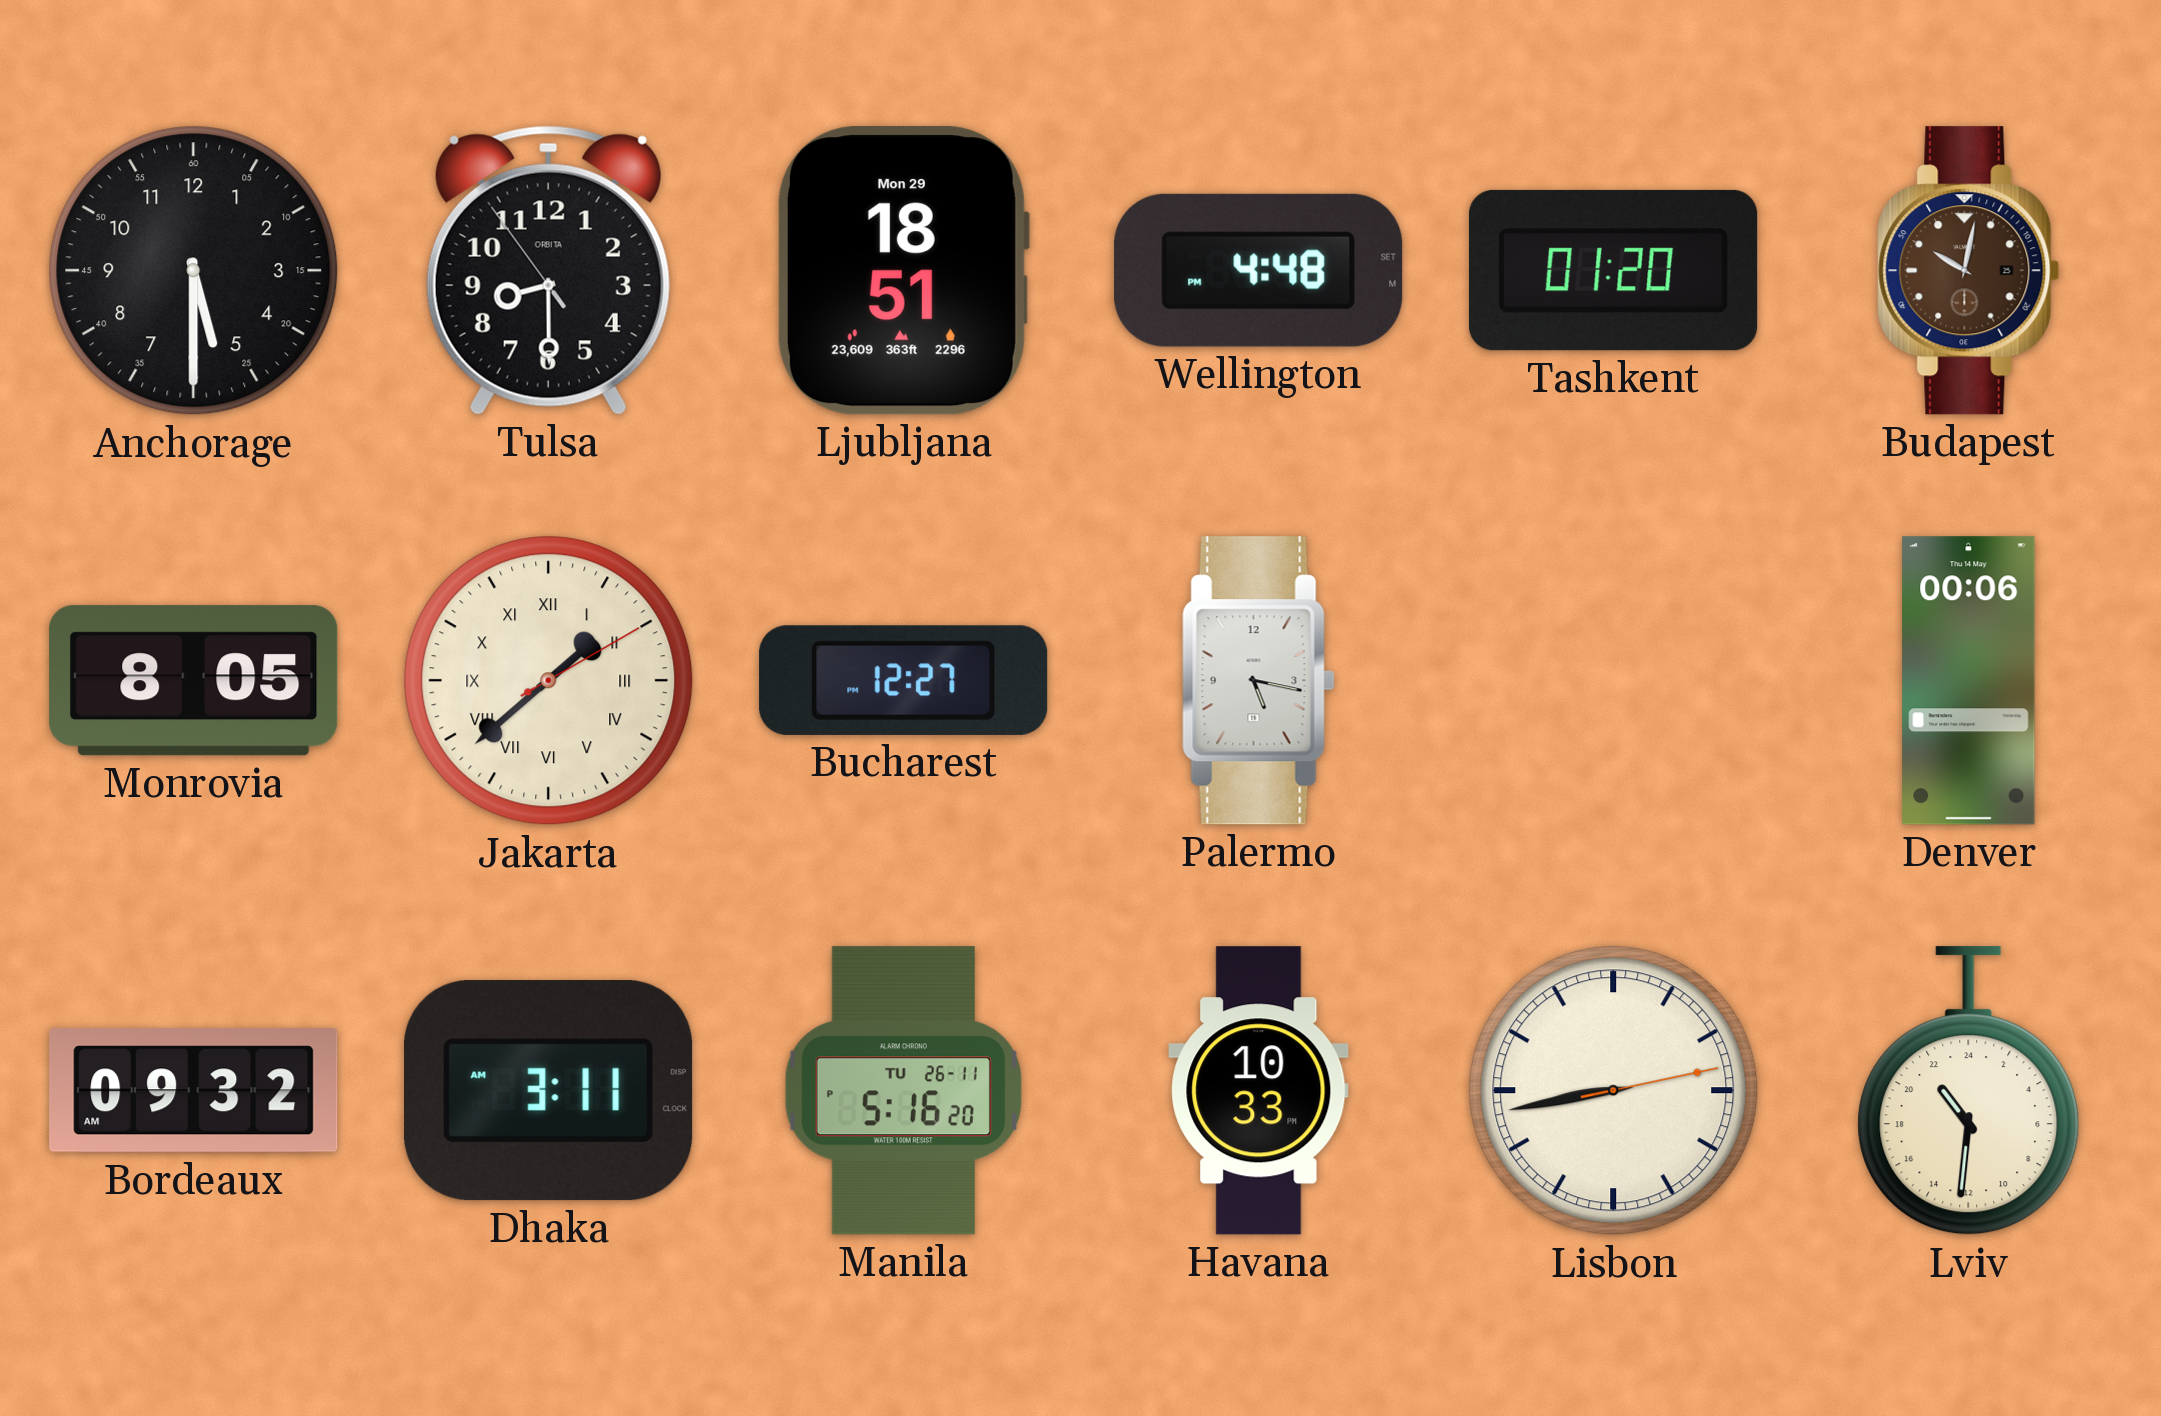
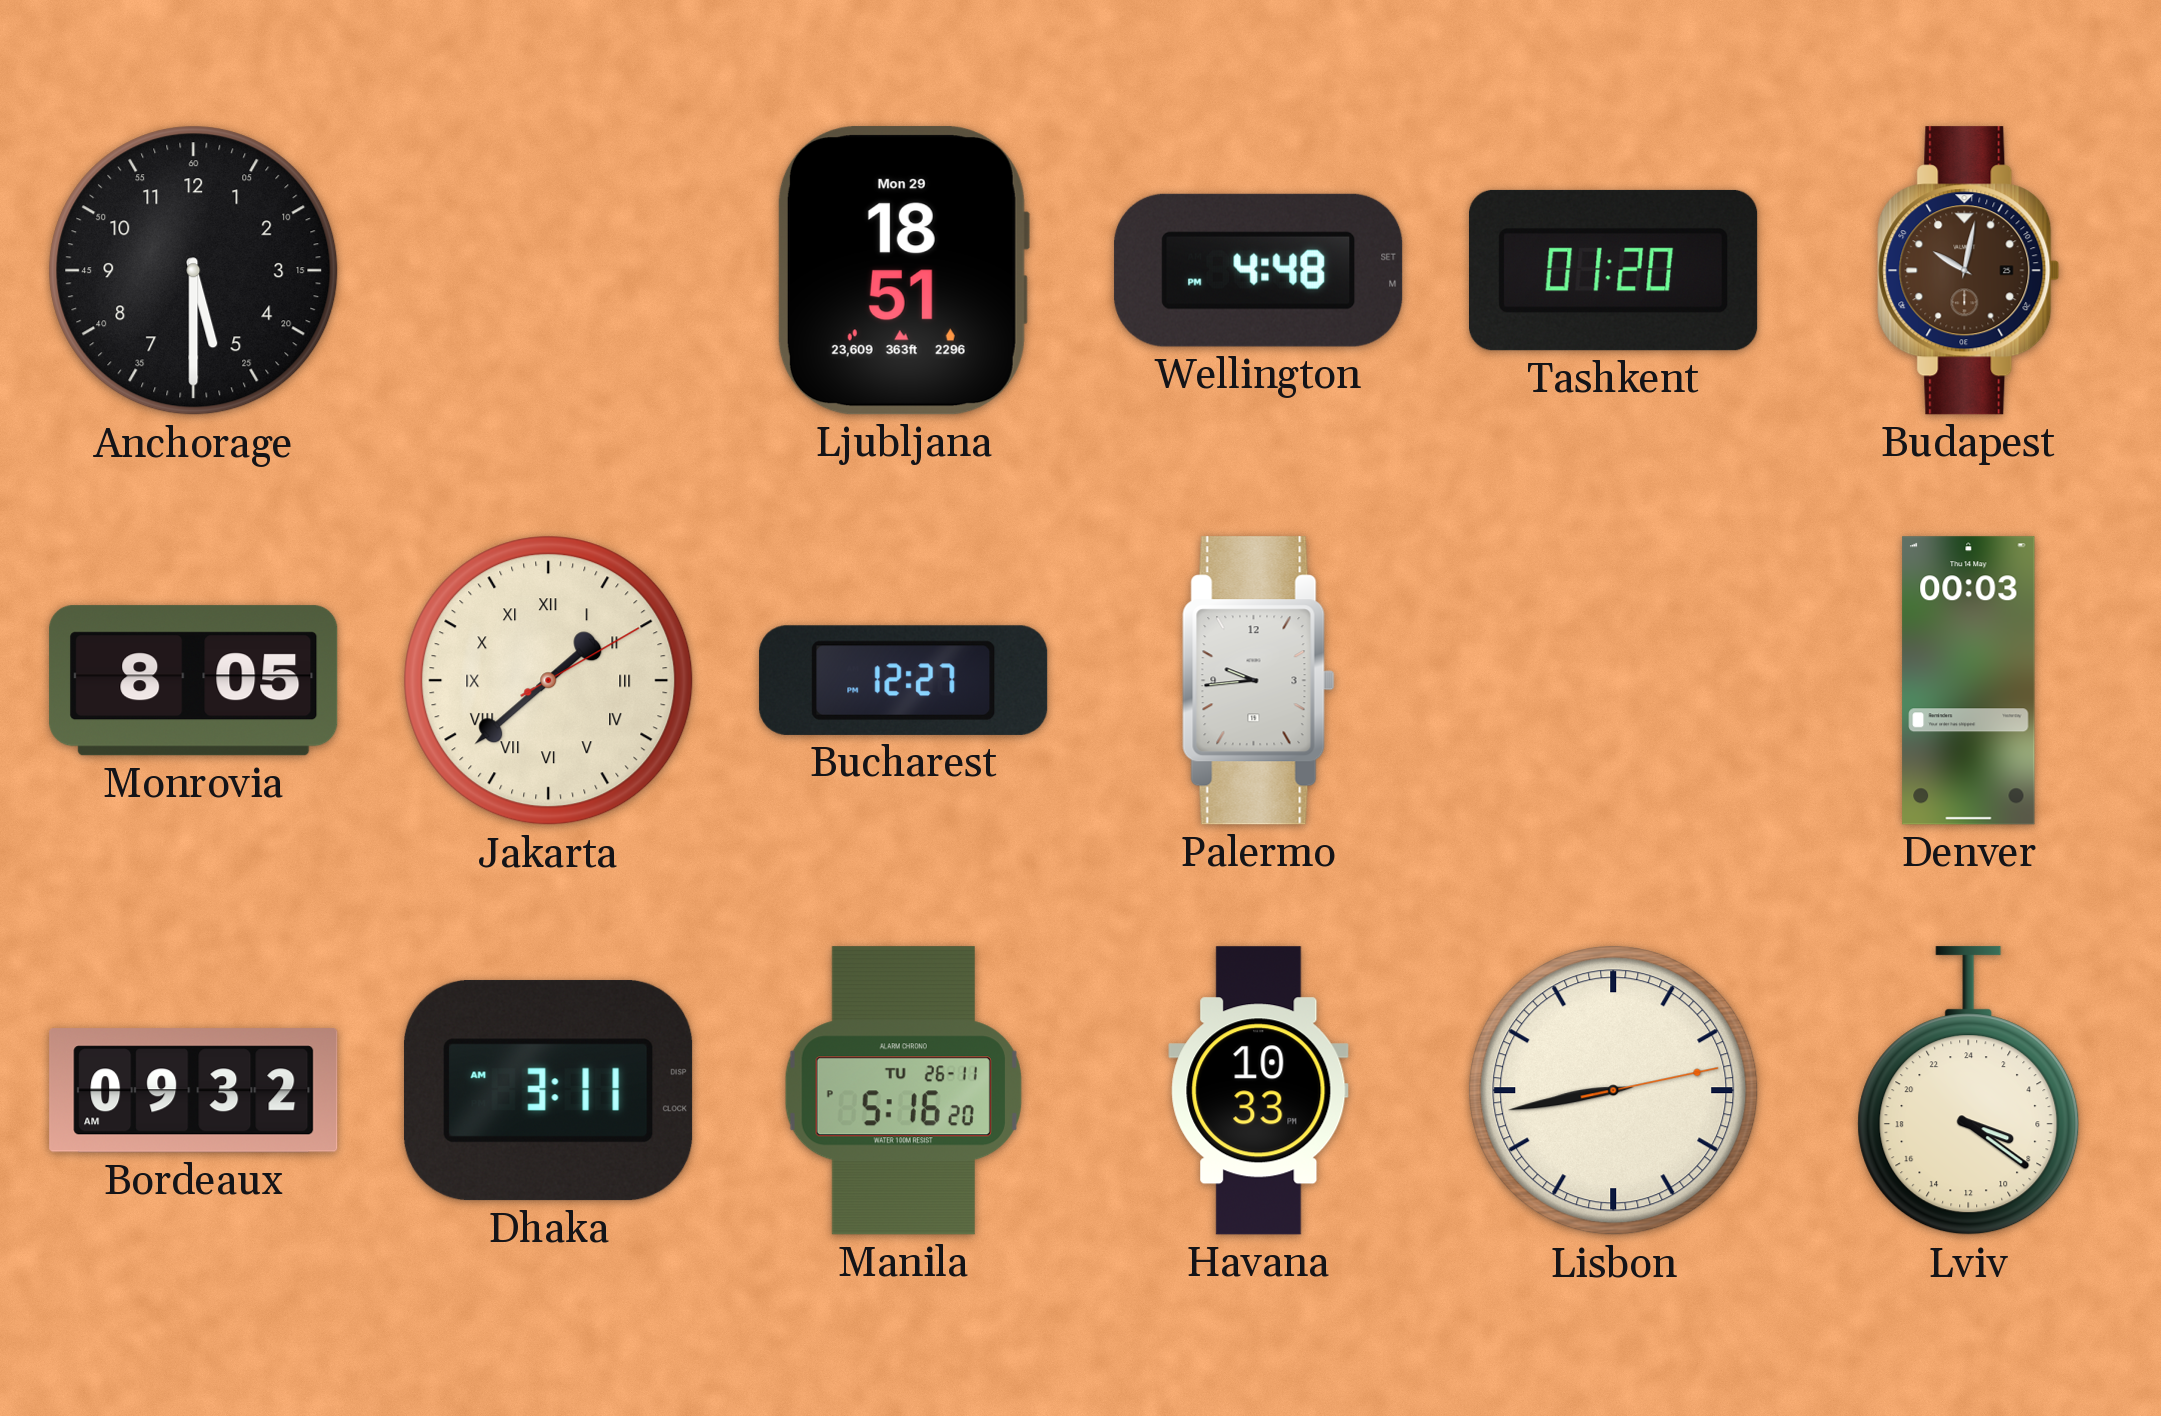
Tulsa: 8:29 -> none (548, 270)
Palermo: 5:17 -> 9:44 (1259, 681)
Denver: 00:06 -> 00:03 (1969, 681)
Lviv: 21:31 -> 7:21 (1969, 1091)
